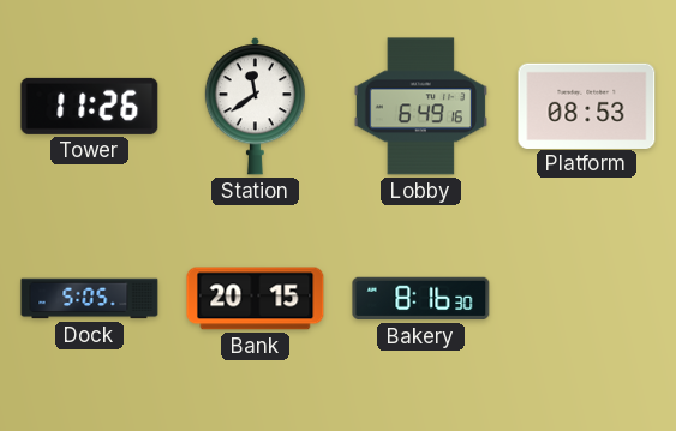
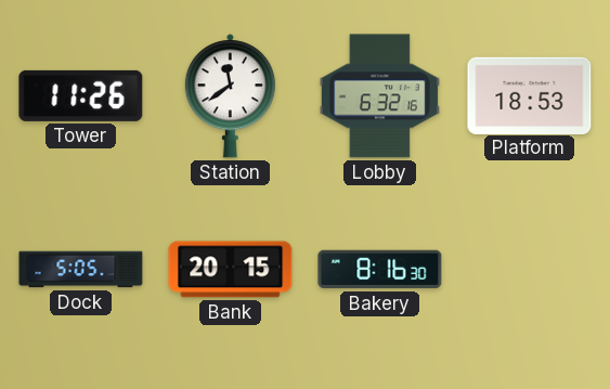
Lobby: 6:49 -> 6:32 (379, 96)
Platform: 08:53 -> 18:53 (530, 95)
